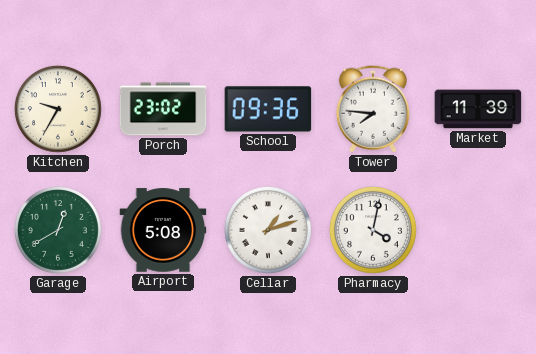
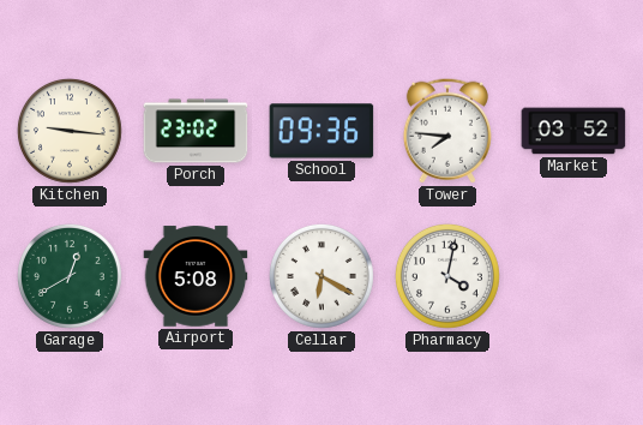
Kitchen: 9:35 -> 9:16 (70, 131)
Market: 11:39 -> 03:52 (573, 131)
Cellar: 1:12 -> 6:20 (321, 276)
